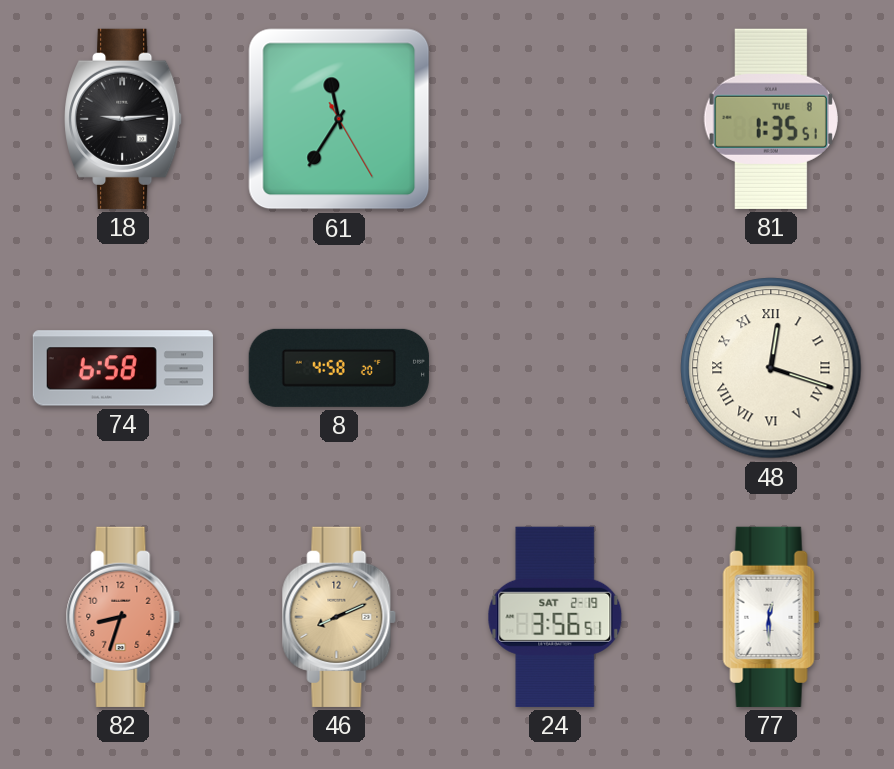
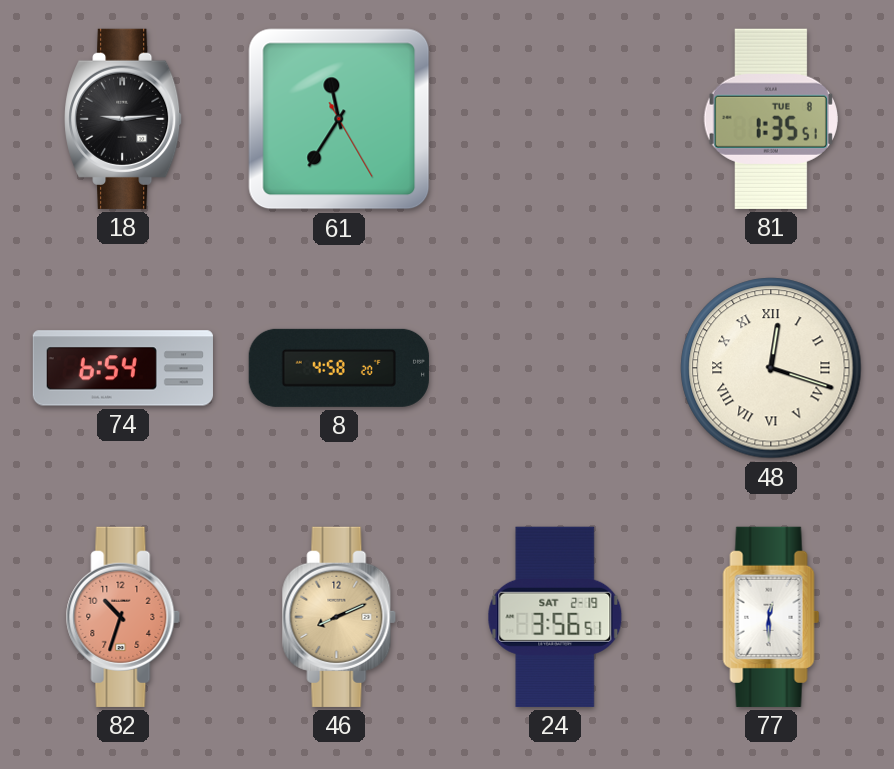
74: 6:58 -> 6:54 (123, 368)
82: 8:33 -> 10:33 (123, 617)
